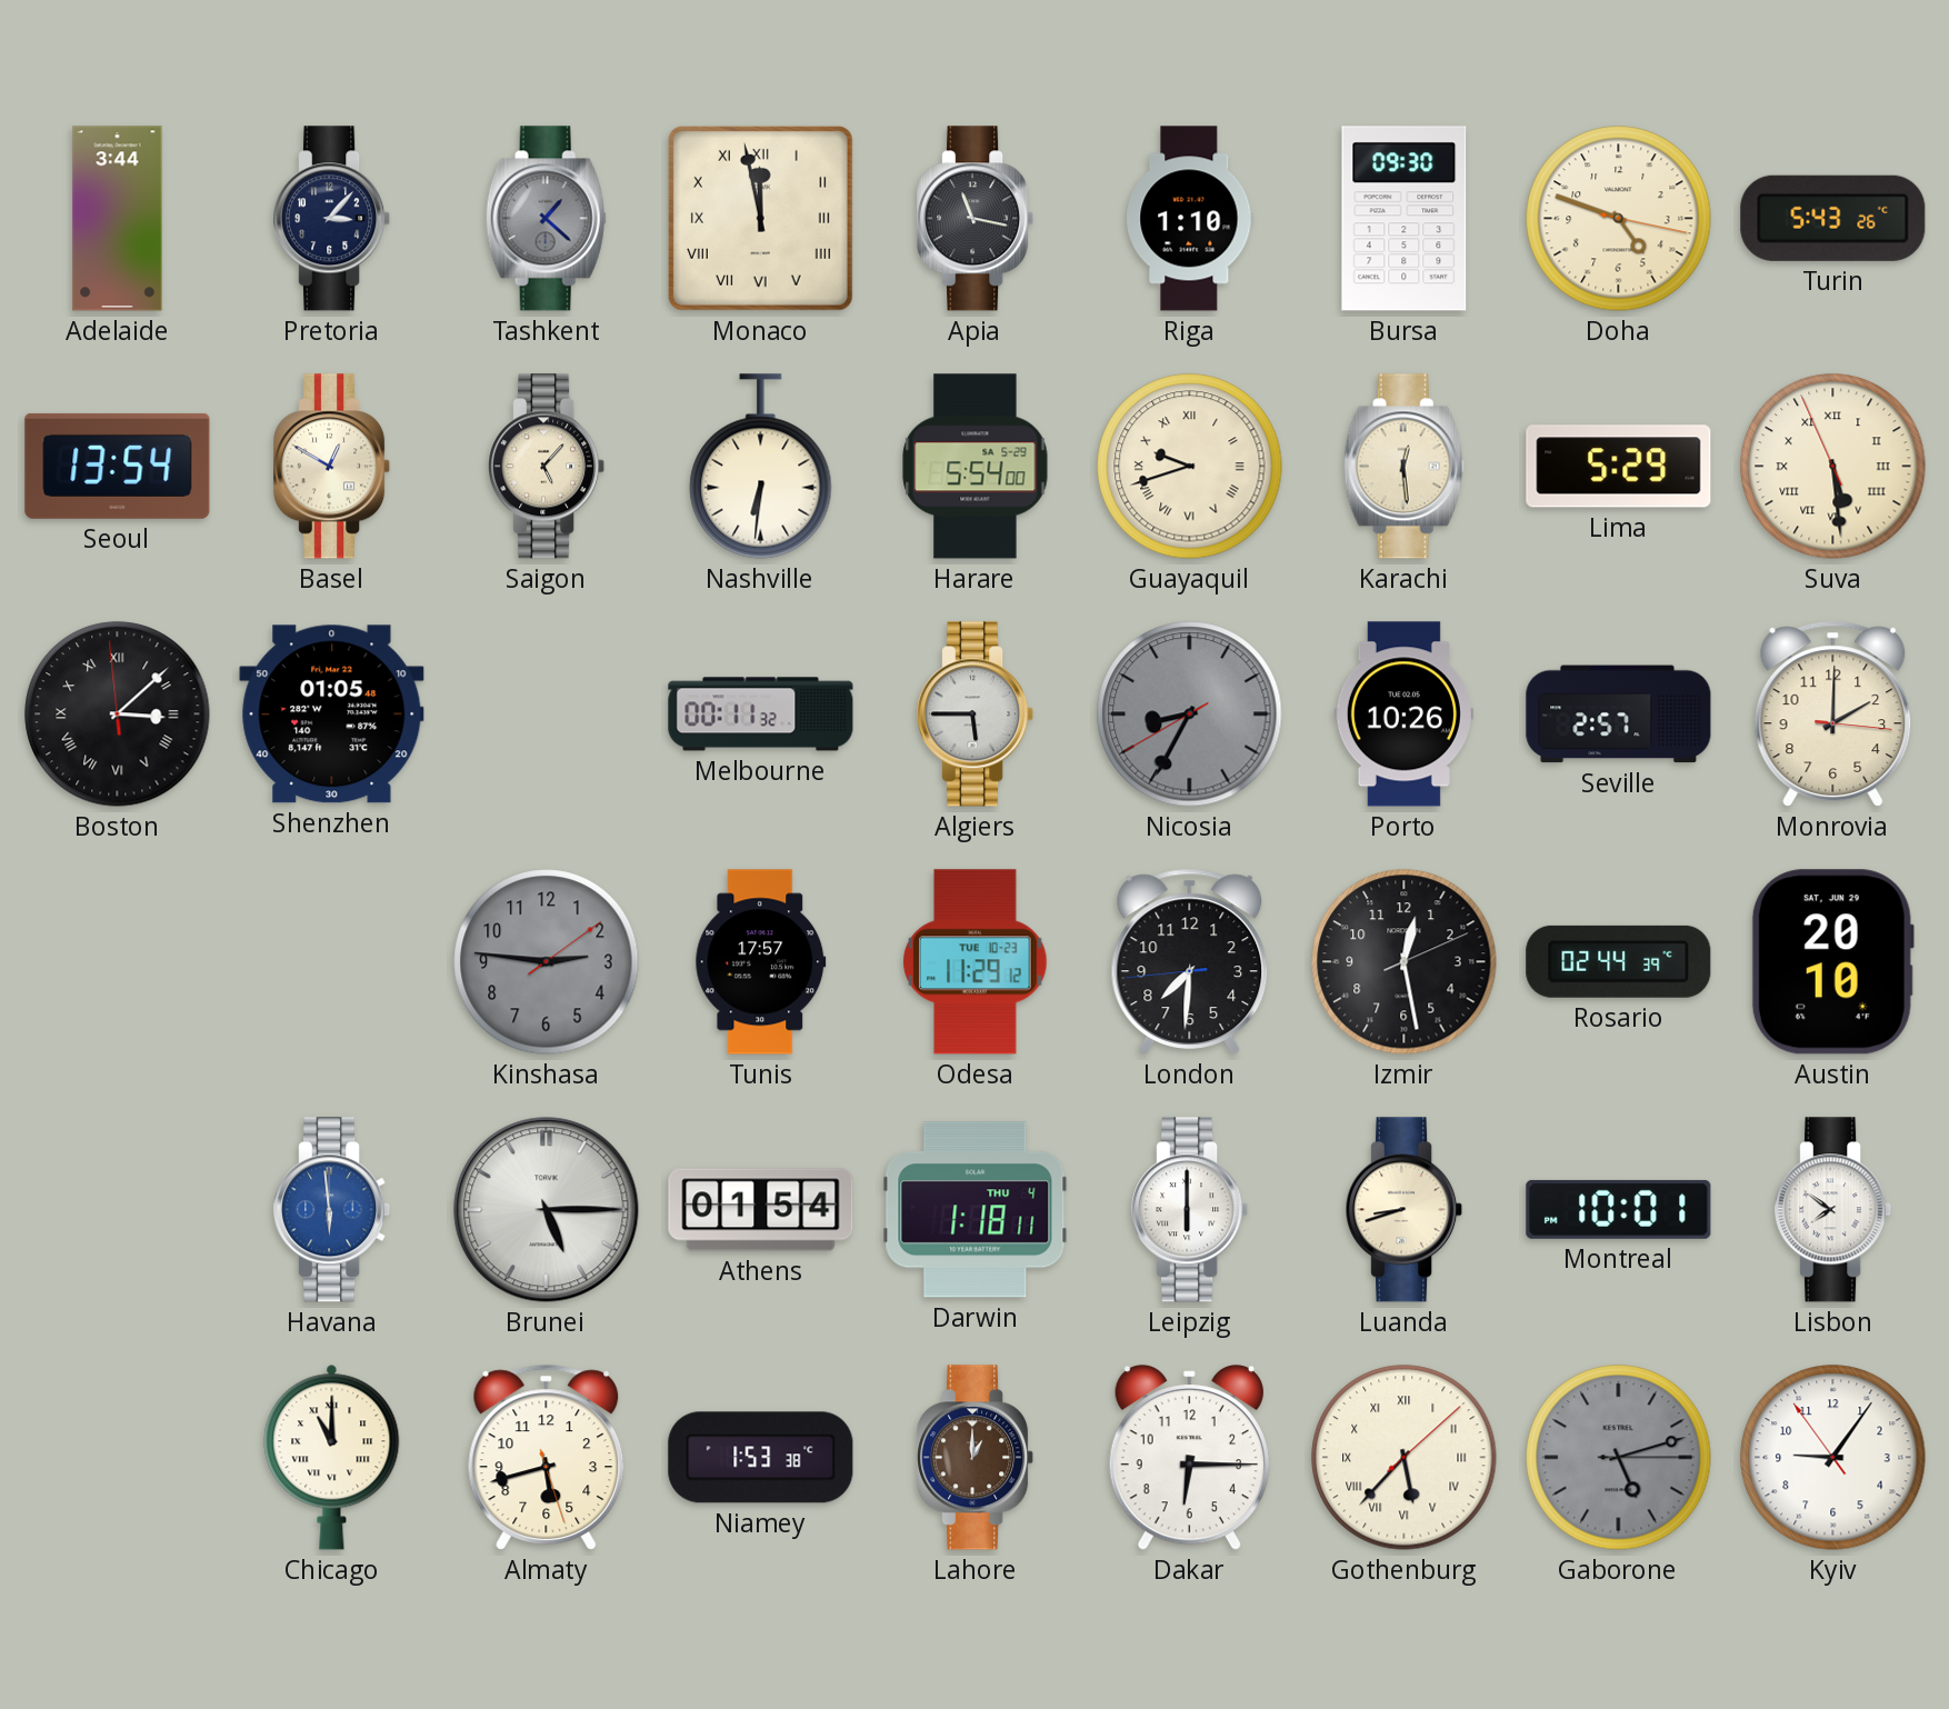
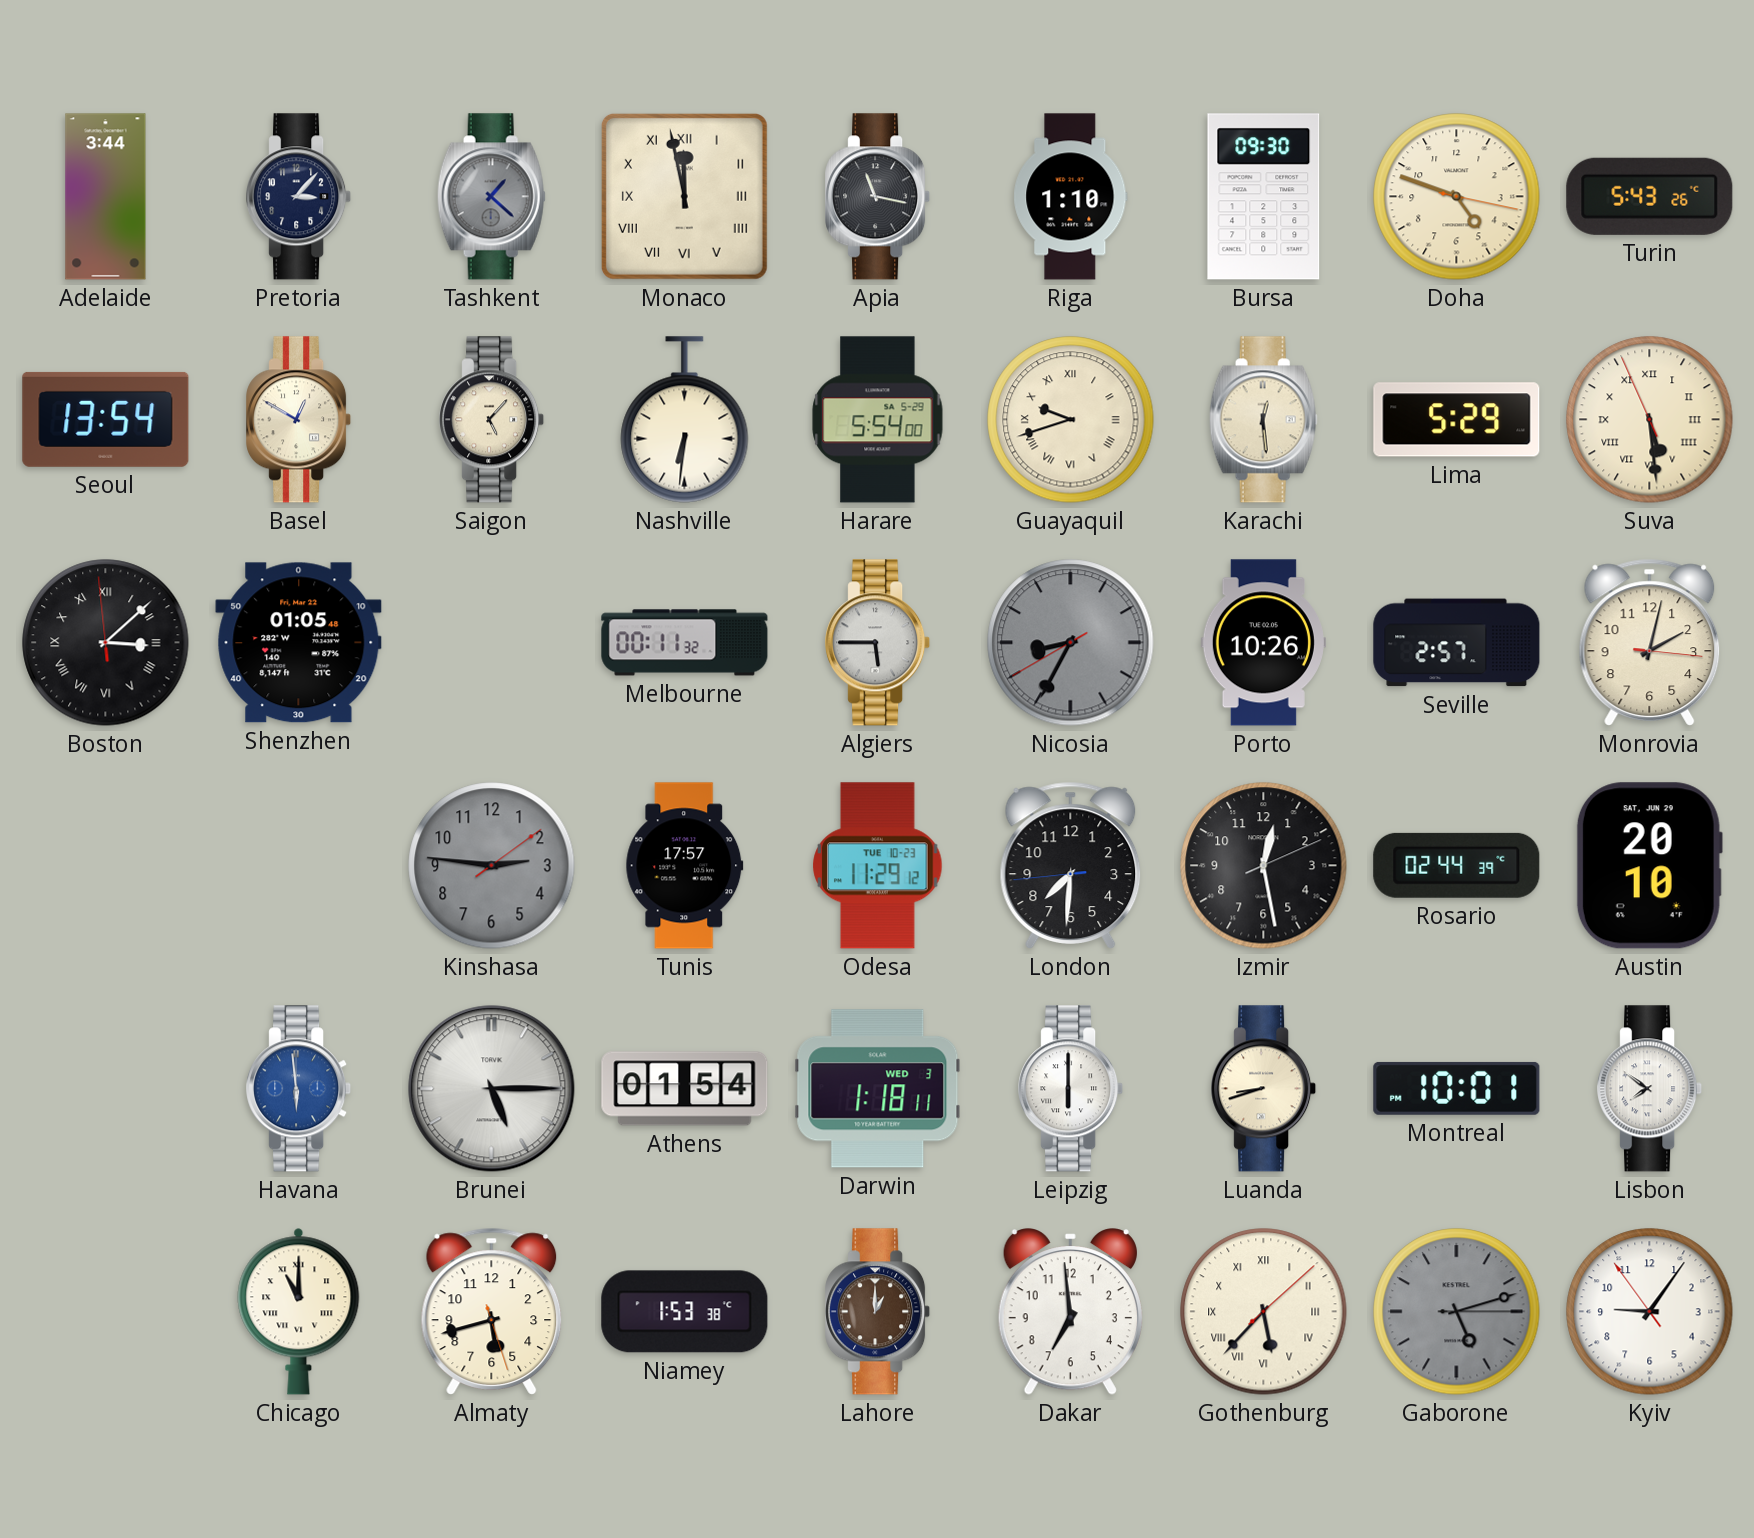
Monrovia: 2:00 -> 2:02 (1650, 642)
Darwin date: THU 4 -> WED 3 (878, 1089)
Dakar: 6:15 -> 6:59 (1070, 1312)
